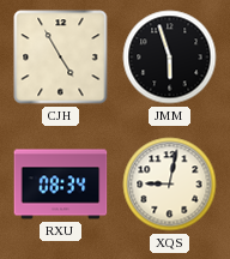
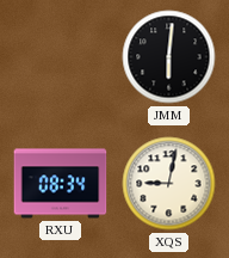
CJH: 4:55 -> none (61, 58)
JMM: 5:57 -> 6:01 (169, 57)
